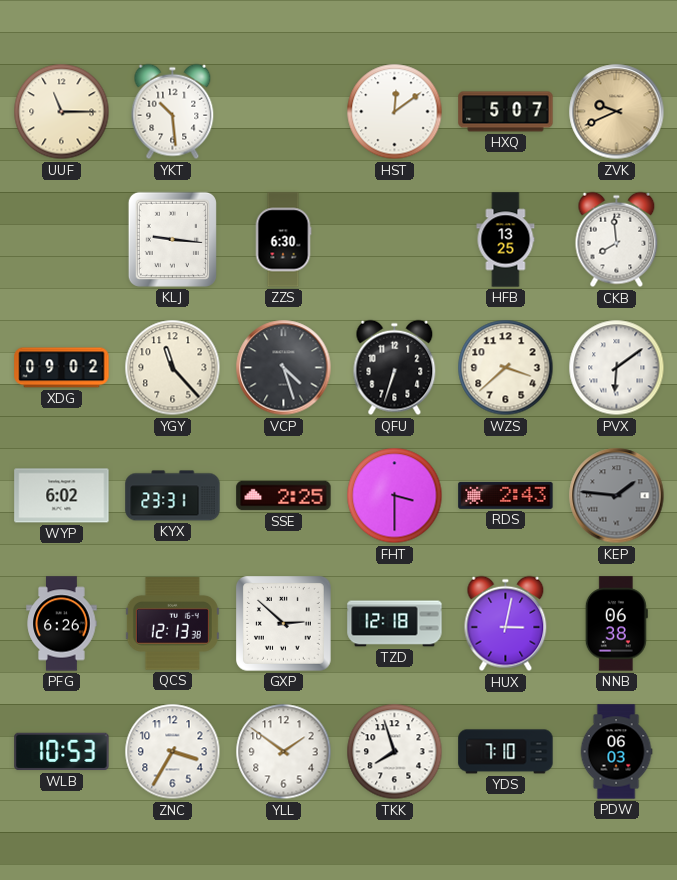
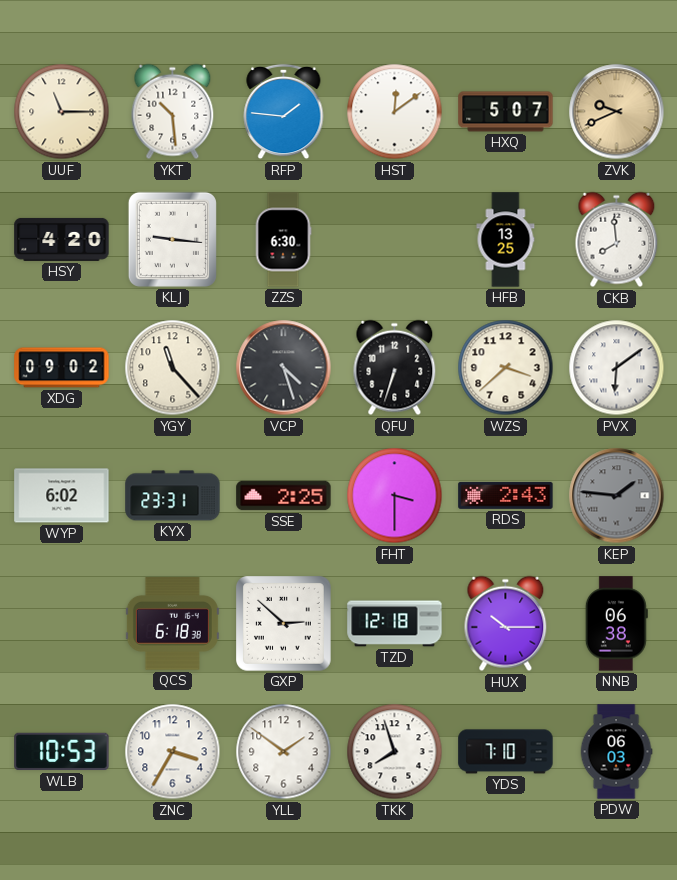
RFP: none -> 1:46 (284, 112)
HSY: none -> 4:20 (62, 239)
PFG: 6:26 -> none (62, 624)
QCS: 12:13 -> 6:18 (172, 624)
HUX: 3:02 -> 10:15 (506, 624)
